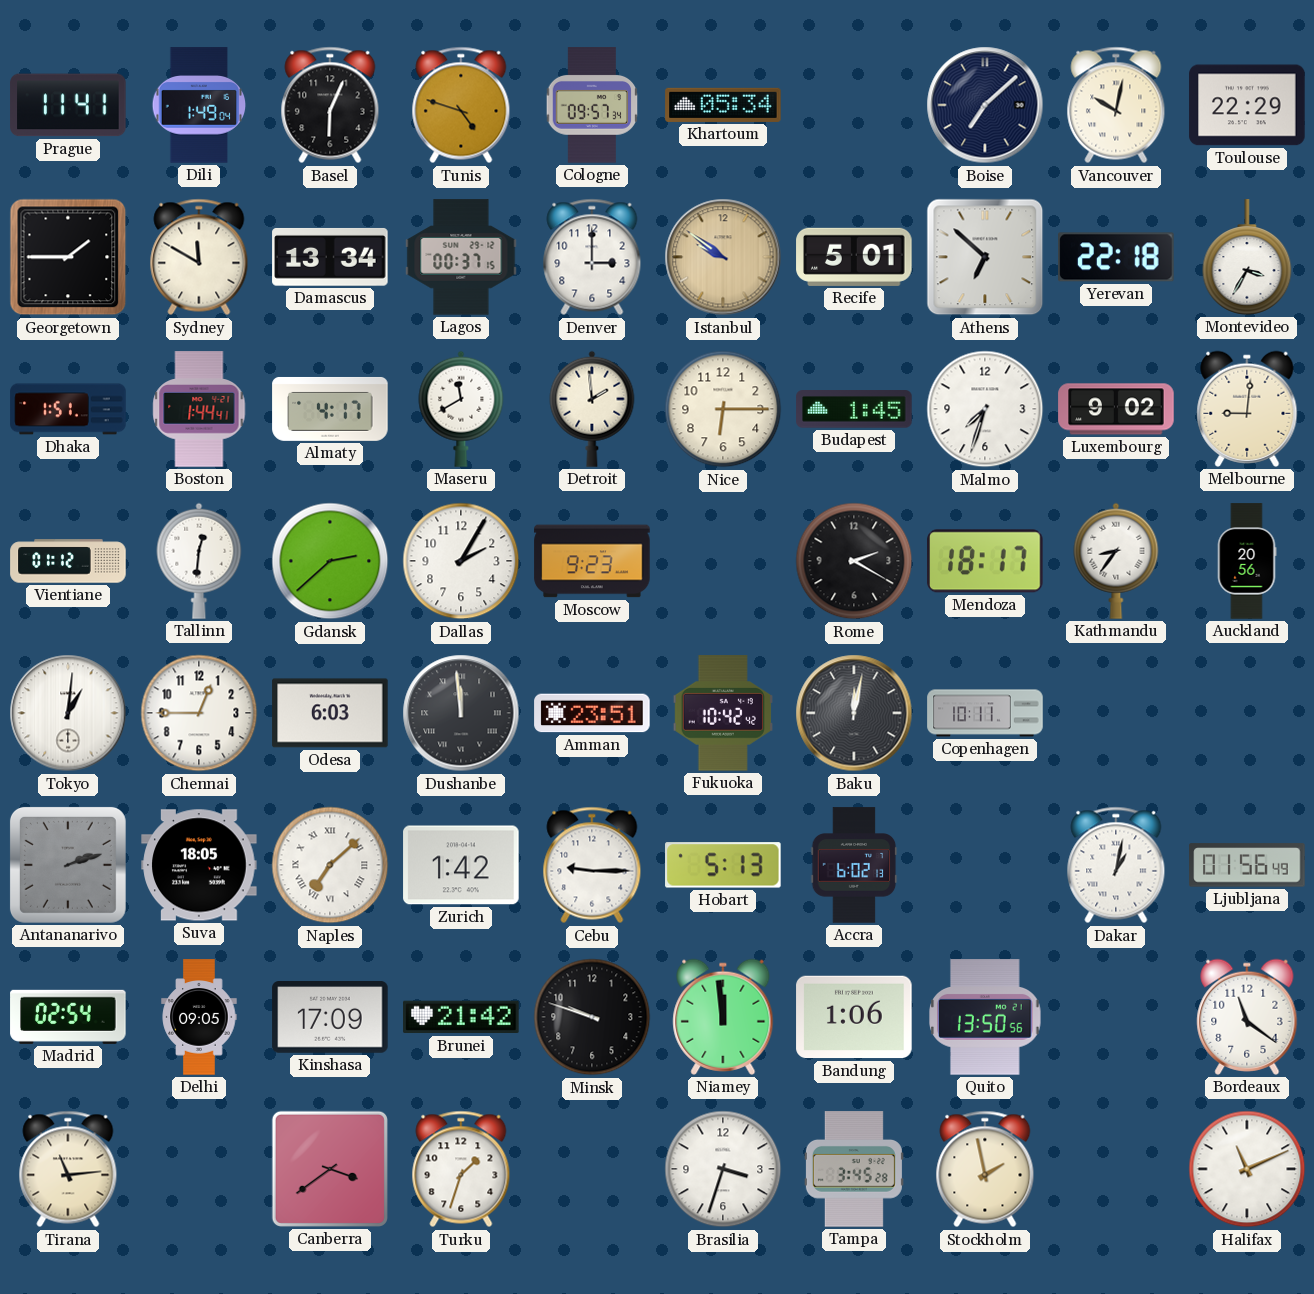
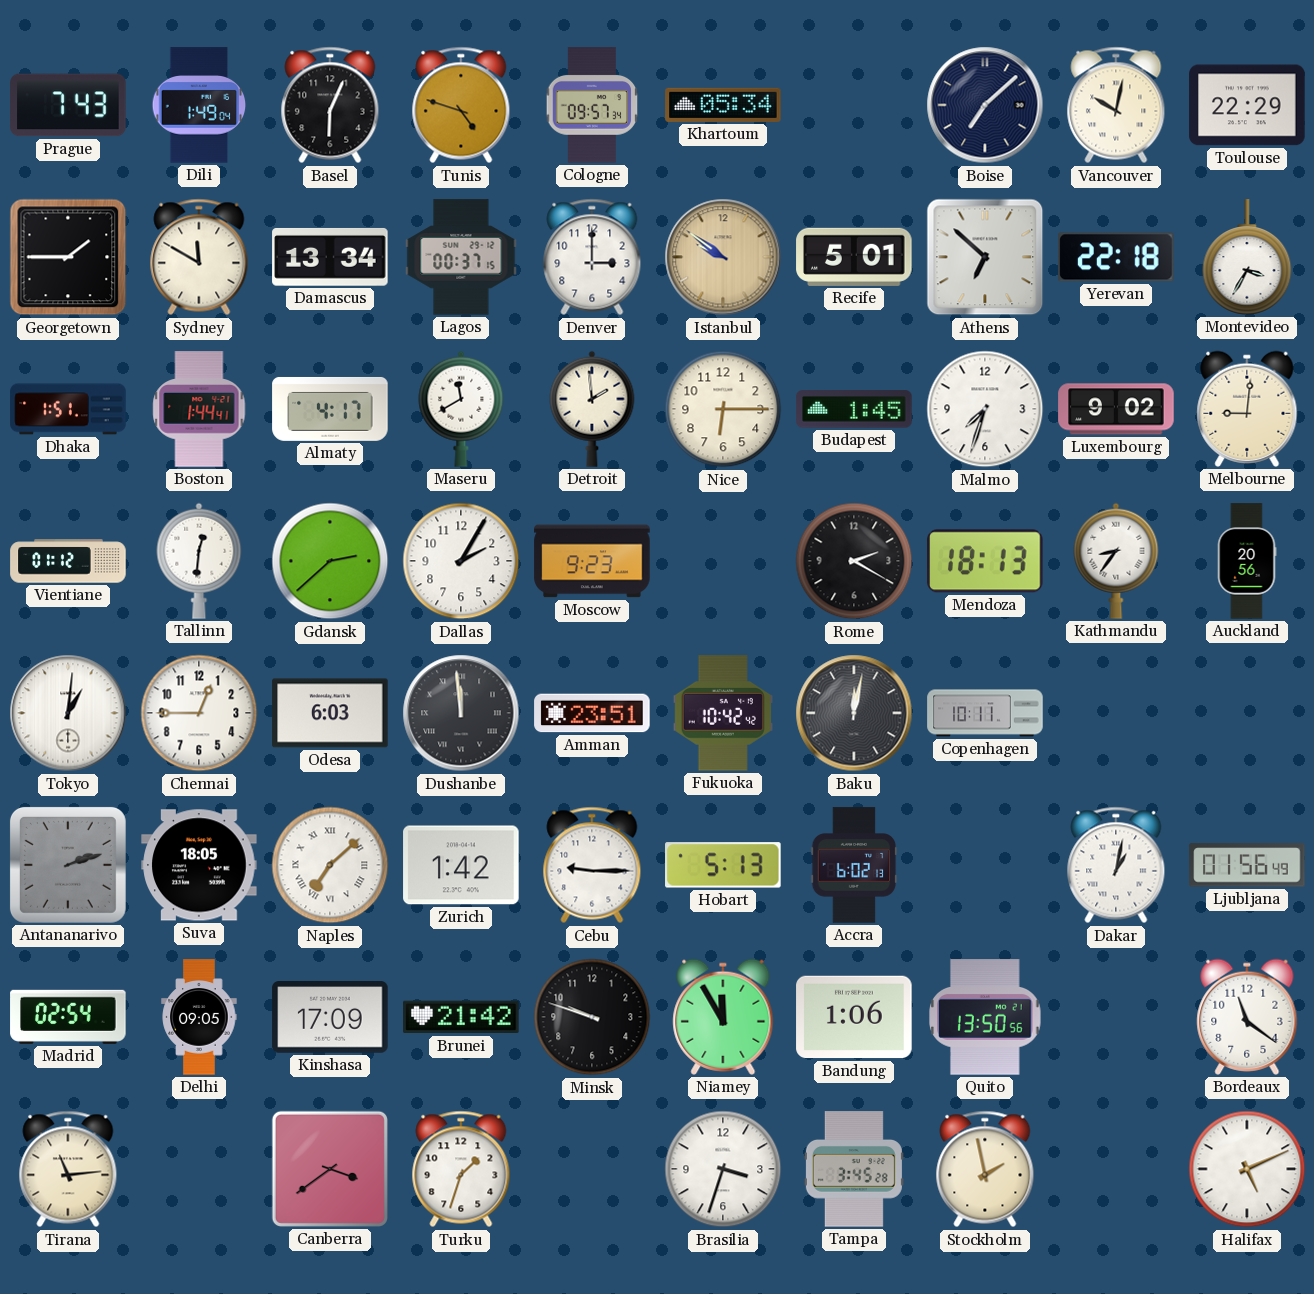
Prague: 11:41 -> 7:43 (68, 105)
Mendoza: 18:17 -> 18:13 (985, 561)
Niamey: 11:59 -> 11:55 (723, 1017)
Halifax: 11:11 -> 5:11 (1247, 1169)
